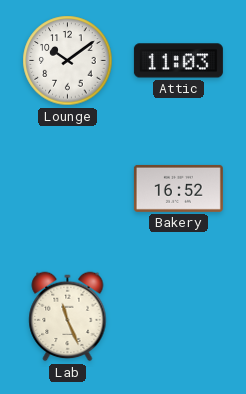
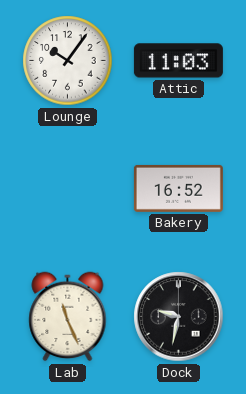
Lounge: 10:09 -> 10:06 (68, 61)
Dock: none -> 9:32 (179, 317)
